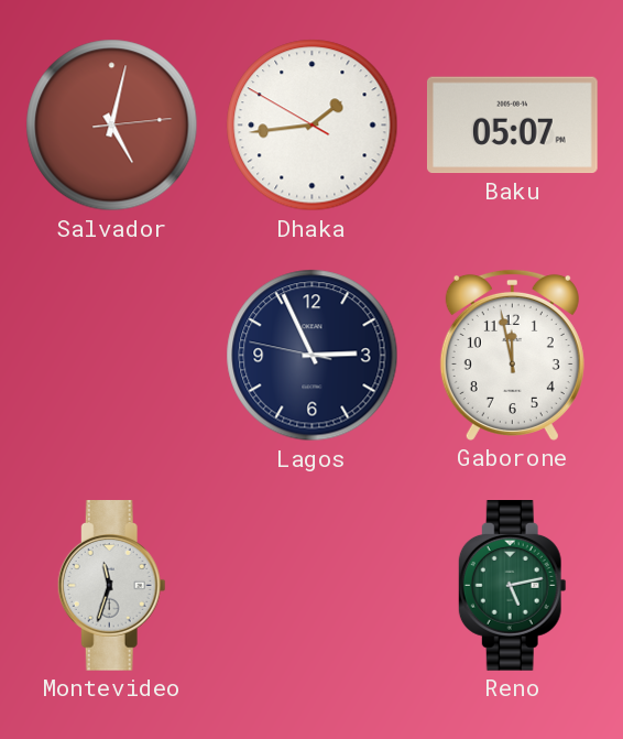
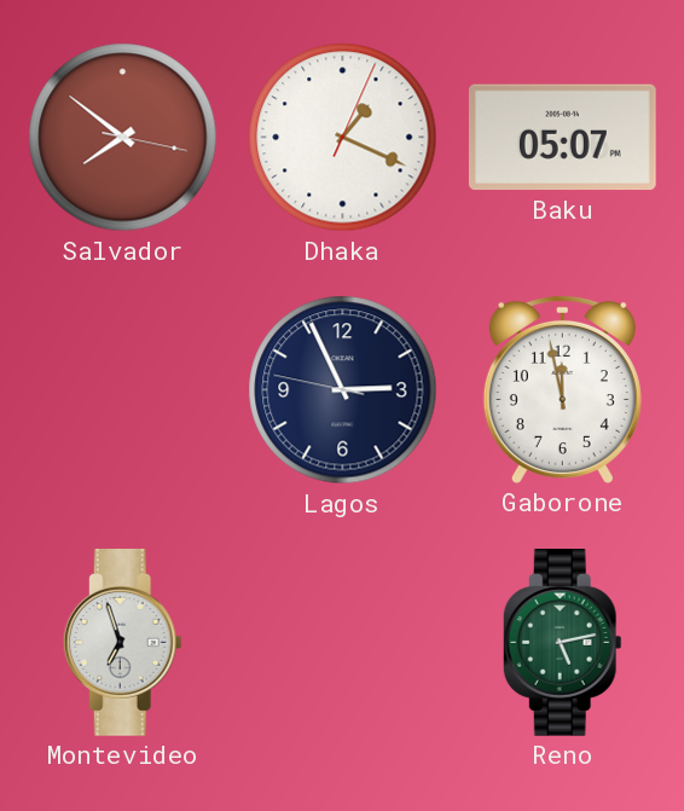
Salvador: 5:02 -> 7:51 (123, 138)
Dhaka: 1:43 -> 1:19 (343, 138)
Montevideo: 11:33 -> 6:57 (122, 643)
